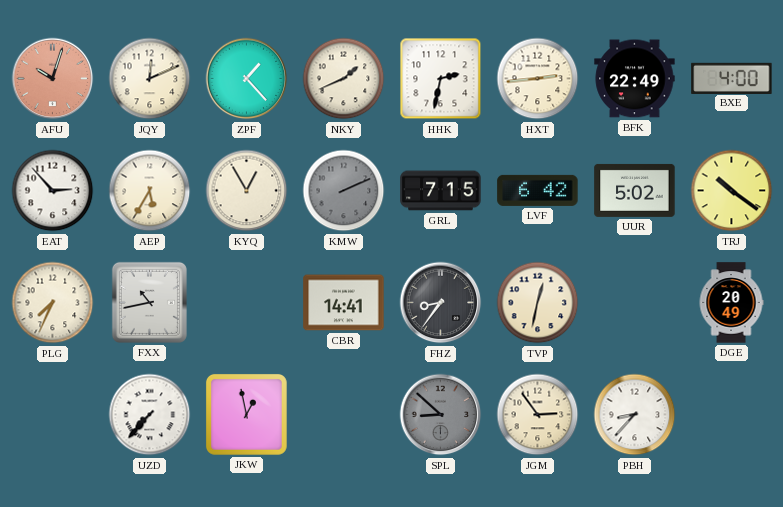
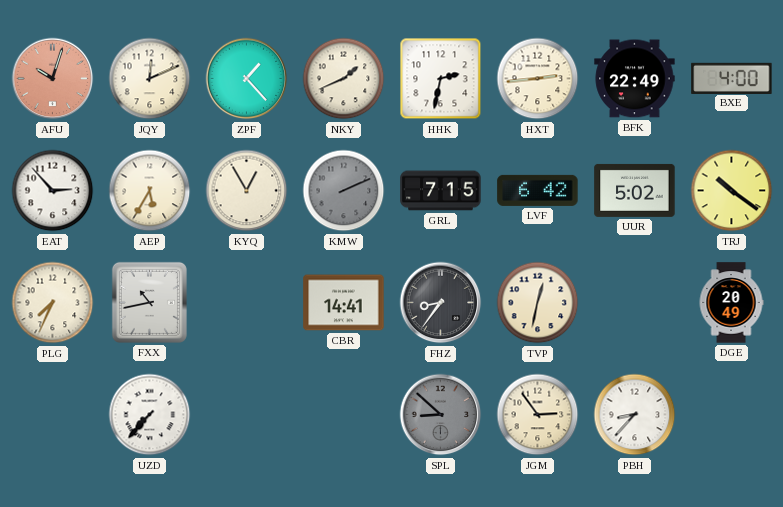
JKW: 12:58 -> none (246, 414)
